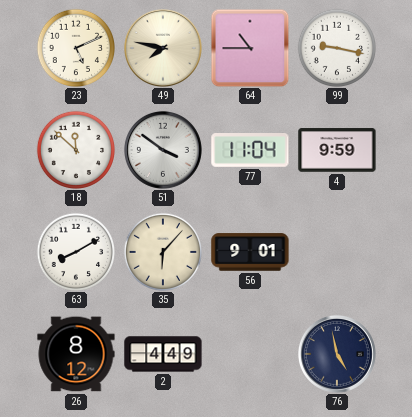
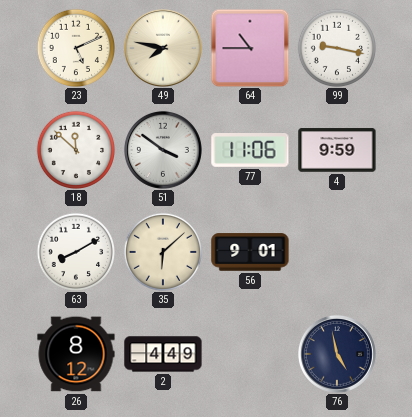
77: 11:04 -> 11:06 (250, 151)
35: 6:07 -> 6:08 (162, 251)
